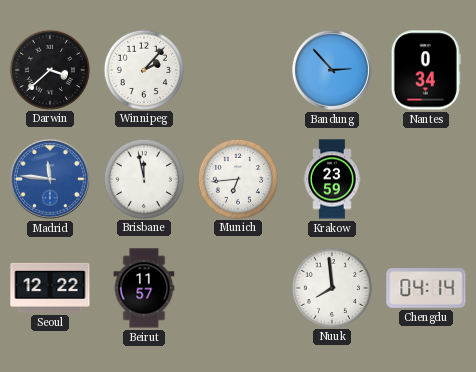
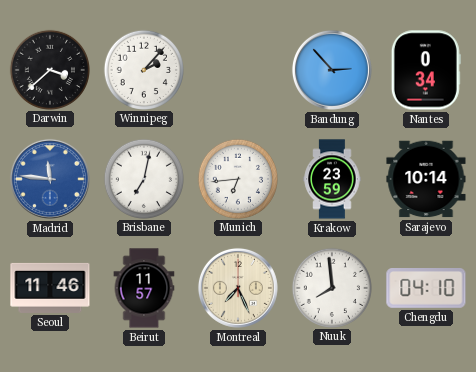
Brisbane: 11:58 -> 7:02 (143, 178)
Sarajevo: none -> 10:14 (426, 179)
Seoul: 12:22 -> 11:46 (50, 288)
Montreal: none -> 7:26 (238, 288)
Chengdu: 04:14 -> 04:10 (426, 289)
